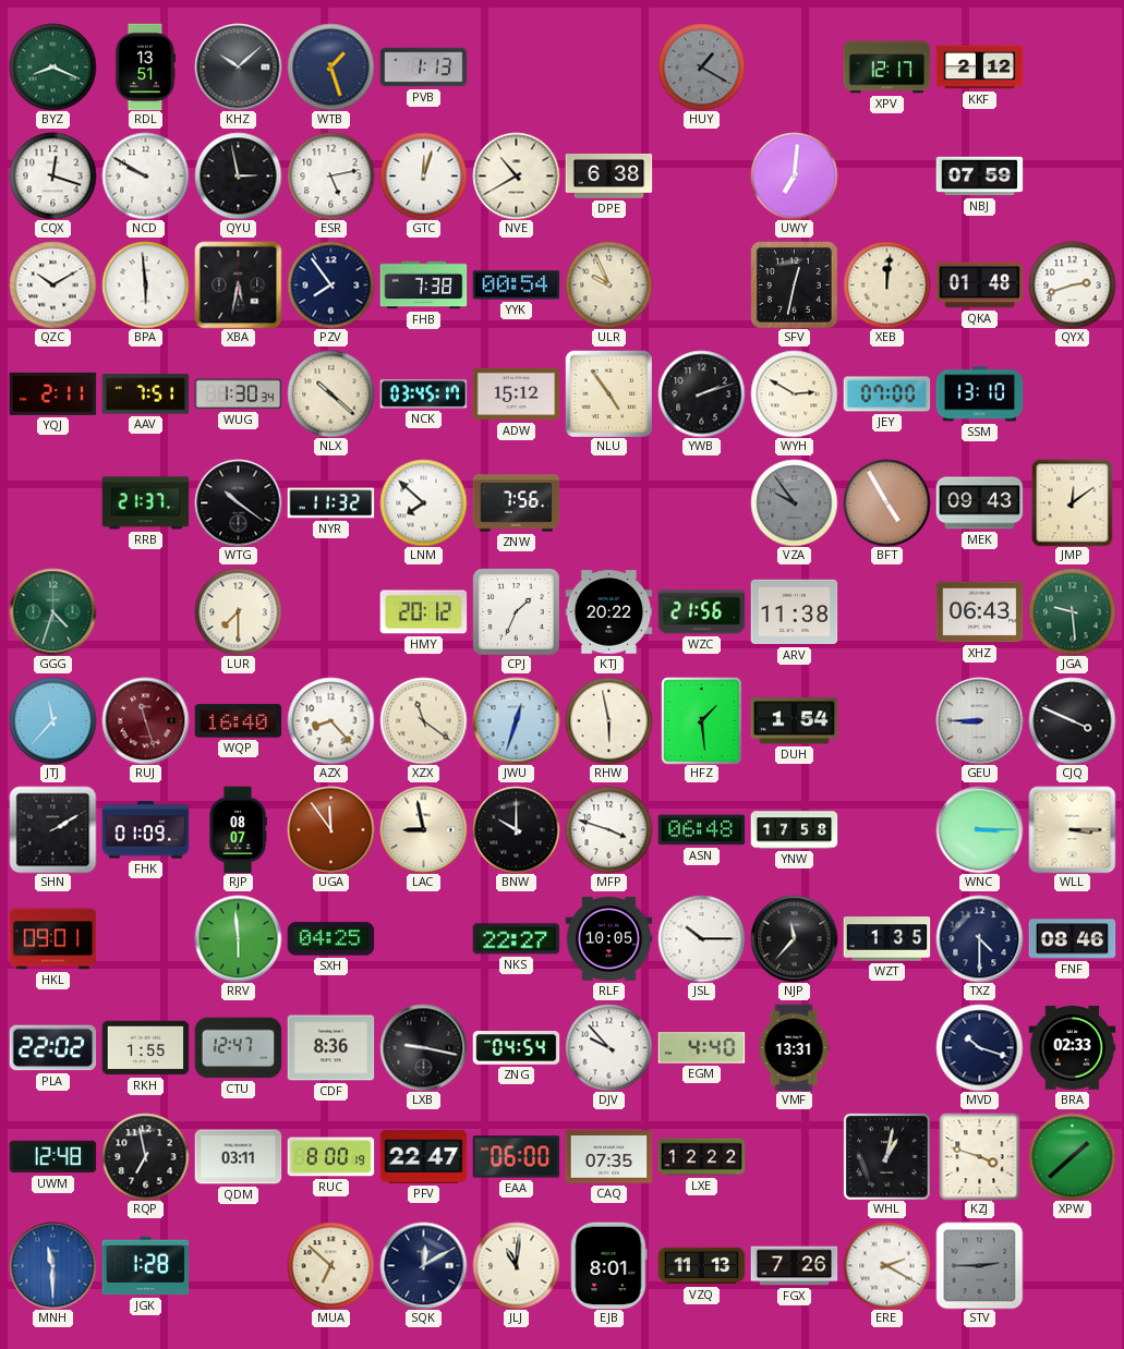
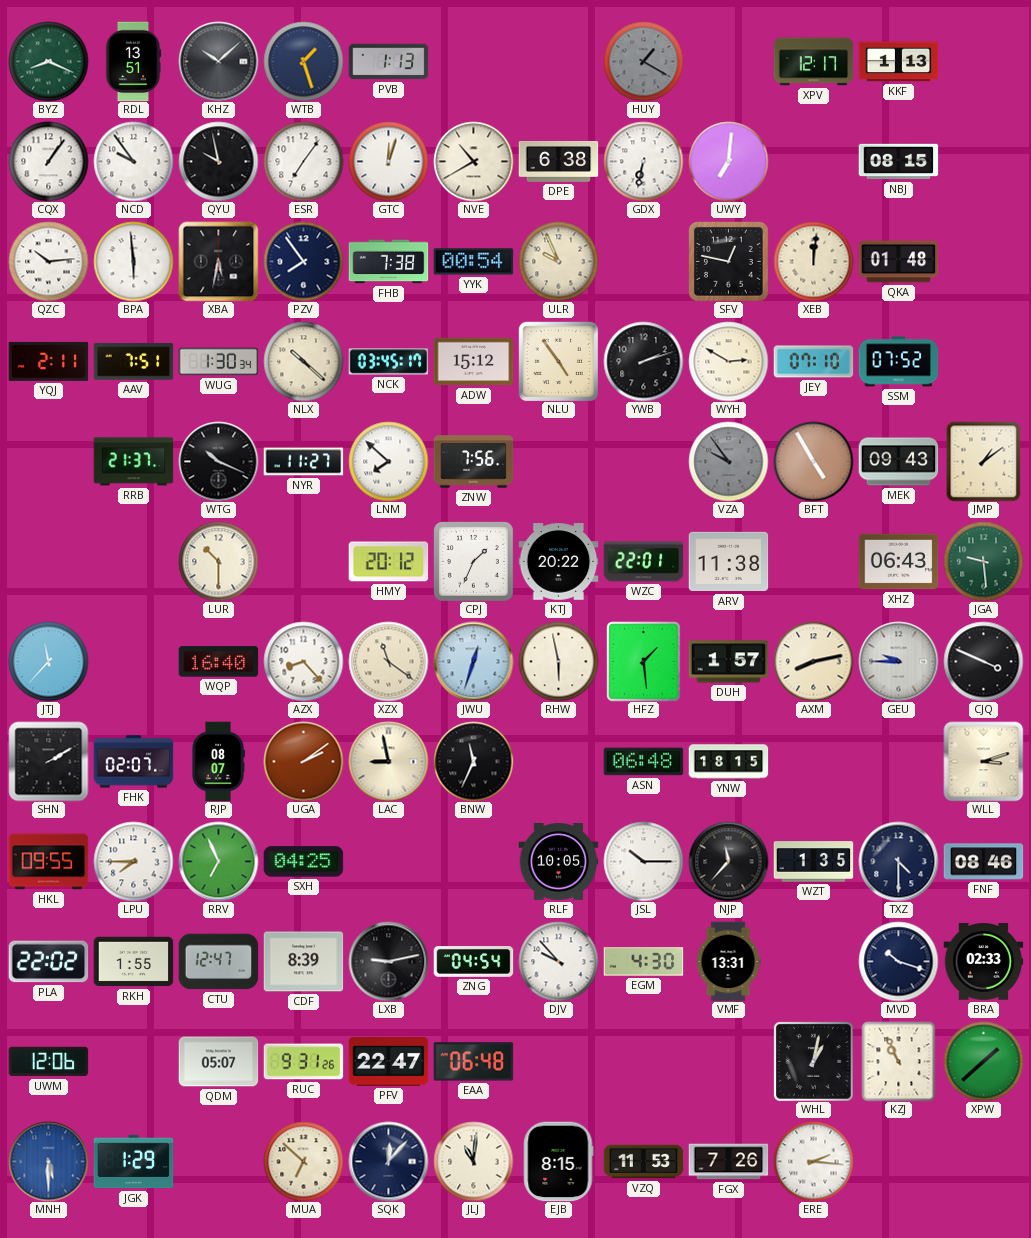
KKF: 2:12 -> 1:13 (898, 62)
CQX: 12:18 -> 1:06 (48, 161)
NCD: 9:50 -> 9:54 (133, 161)
QYU: 2:58 -> 9:58 (218, 161)
ESR: 5:13 -> 7:06 (303, 161)
GDX: none -> 6:32 (643, 161)
NBJ: 07:59 -> 08:15 (898, 162)
QZC: 10:10 -> 10:14 (48, 261)
SFV: 12:32 -> 12:47 (729, 262)
QYX: 2:42 -> none (1072, 284)
JEY: 07:00 -> 07:10 (813, 362)
SSM: 13:10 -> 07:52 (898, 362)
WTG: 10:21 -> 10:19 (218, 461)
NYR: 11:32 -> 11:27 (303, 462)
JMP: 12:09 -> 1:09 (984, 461)
GGG: 4:33 -> none (52, 611)
LUR: 7:30 -> 10:30 (218, 561)
WZC: 21:56 -> 22:01 (643, 562)
RUJ: 11:27 -> none (145, 720)
DUH: 1:54 -> 1:57 (728, 662)
AXM: none -> 8:13 (813, 661)
GEU: 8:45 -> 9:45 (898, 661)
FHK: 01:09 -> 02:07 (133, 762)
UGA: 11:54 -> 2:09 (303, 761)
BNW: 10:00 -> 11:34 (473, 761)
MFP: 3:48 -> none (608, 829)
YNW: 17:58 -> 18:15 (728, 762)
WNC: 3:15 -> none (979, 829)
WLL: 3:15 -> 3:12 (983, 761)
HKL: 09:01 -> 09:55 (48, 862)
LPU: none -> 7:45 (133, 861)
RRV: 5:59 -> 6:56 (218, 861)
NKS: 22:27 -> none (516, 939)
CDF: 8:36 -> 8:39 (303, 962)
LXB: 9:17 -> 9:13 (388, 961)
EGM: 4:40 -> 4:30 (643, 962)
UWM: 12:48 -> 12:06 (48, 1062)
RQP: 6:58 -> none (145, 1156)
QDM: 03:11 -> 05:07 (218, 1062)
RUC: 8:00 -> 9:31 (303, 1062)
EAA: 06:00 -> 06:48 (473, 1062)
CAQ: 07:35 -> none (608, 1157)
LXE: 12:22 -> none (701, 1157)
KZJ: 3:48 -> 10:56 (899, 1061)
MNH: 11:30 -> 5:30 (48, 1161)
JGK: 1:28 -> 1:29 (133, 1162)
SQK: 12:10 -> 12:07 (388, 1161)
EJB: 8:01 -> 8:15 (559, 1161)
VZQ: 11:13 -> 11:53 (643, 1162)
ERE: 2:20 -> 2:16 (813, 1161)
STV: 2:45 -> none (979, 1265)
